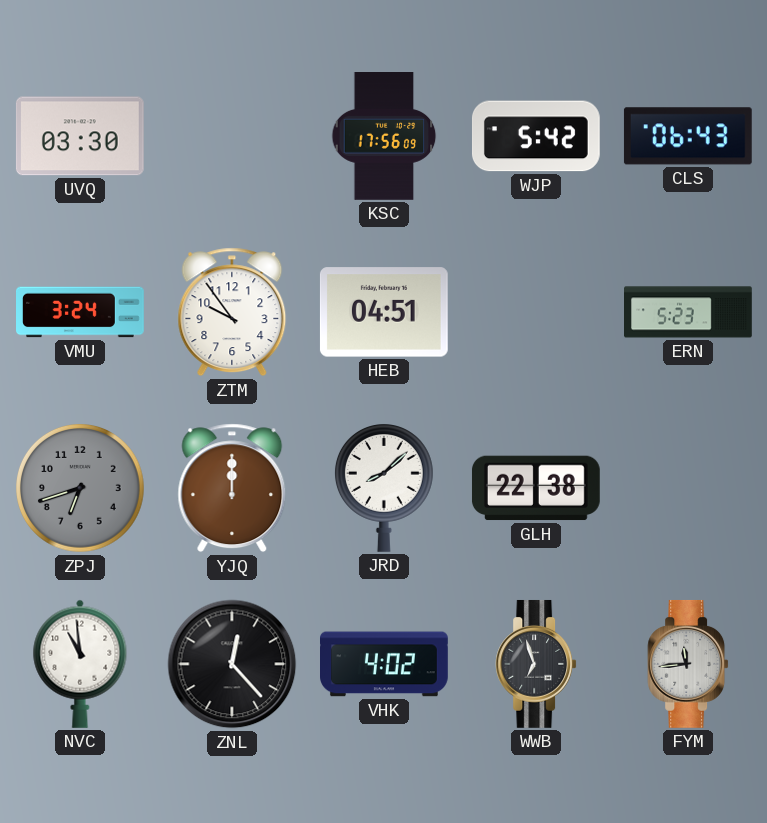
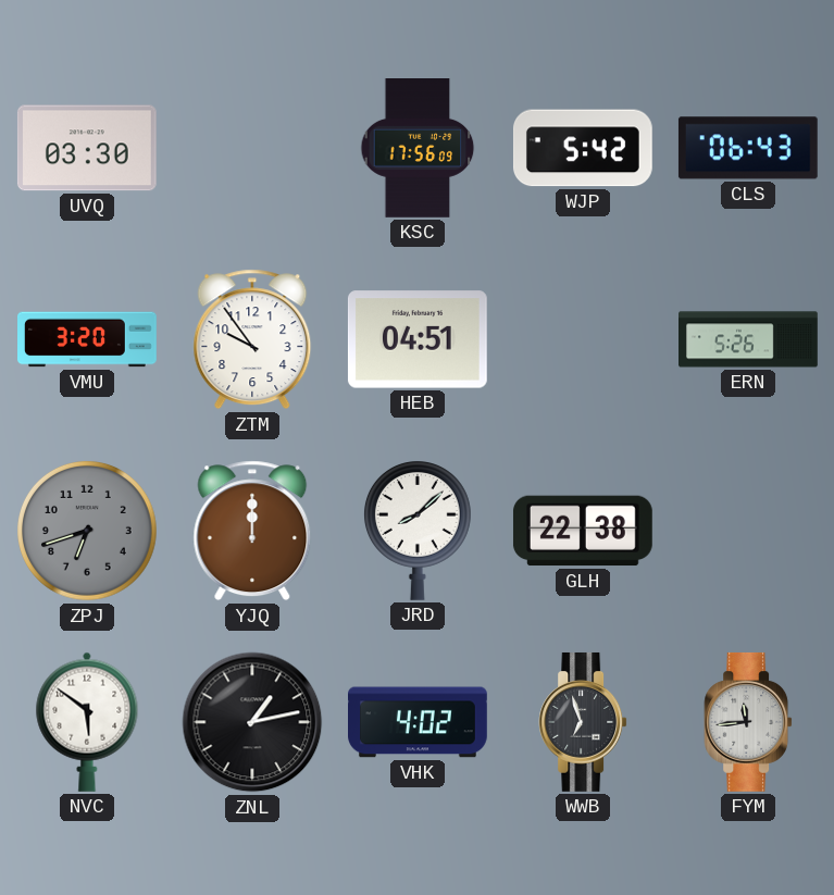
VMU: 3:24 -> 3:20 (88, 339)
ERN: 5:23 -> 5:26 (749, 339)
NVC: 10:59 -> 5:51 (87, 722)
ZNL: 12:23 -> 1:13 (252, 722)
